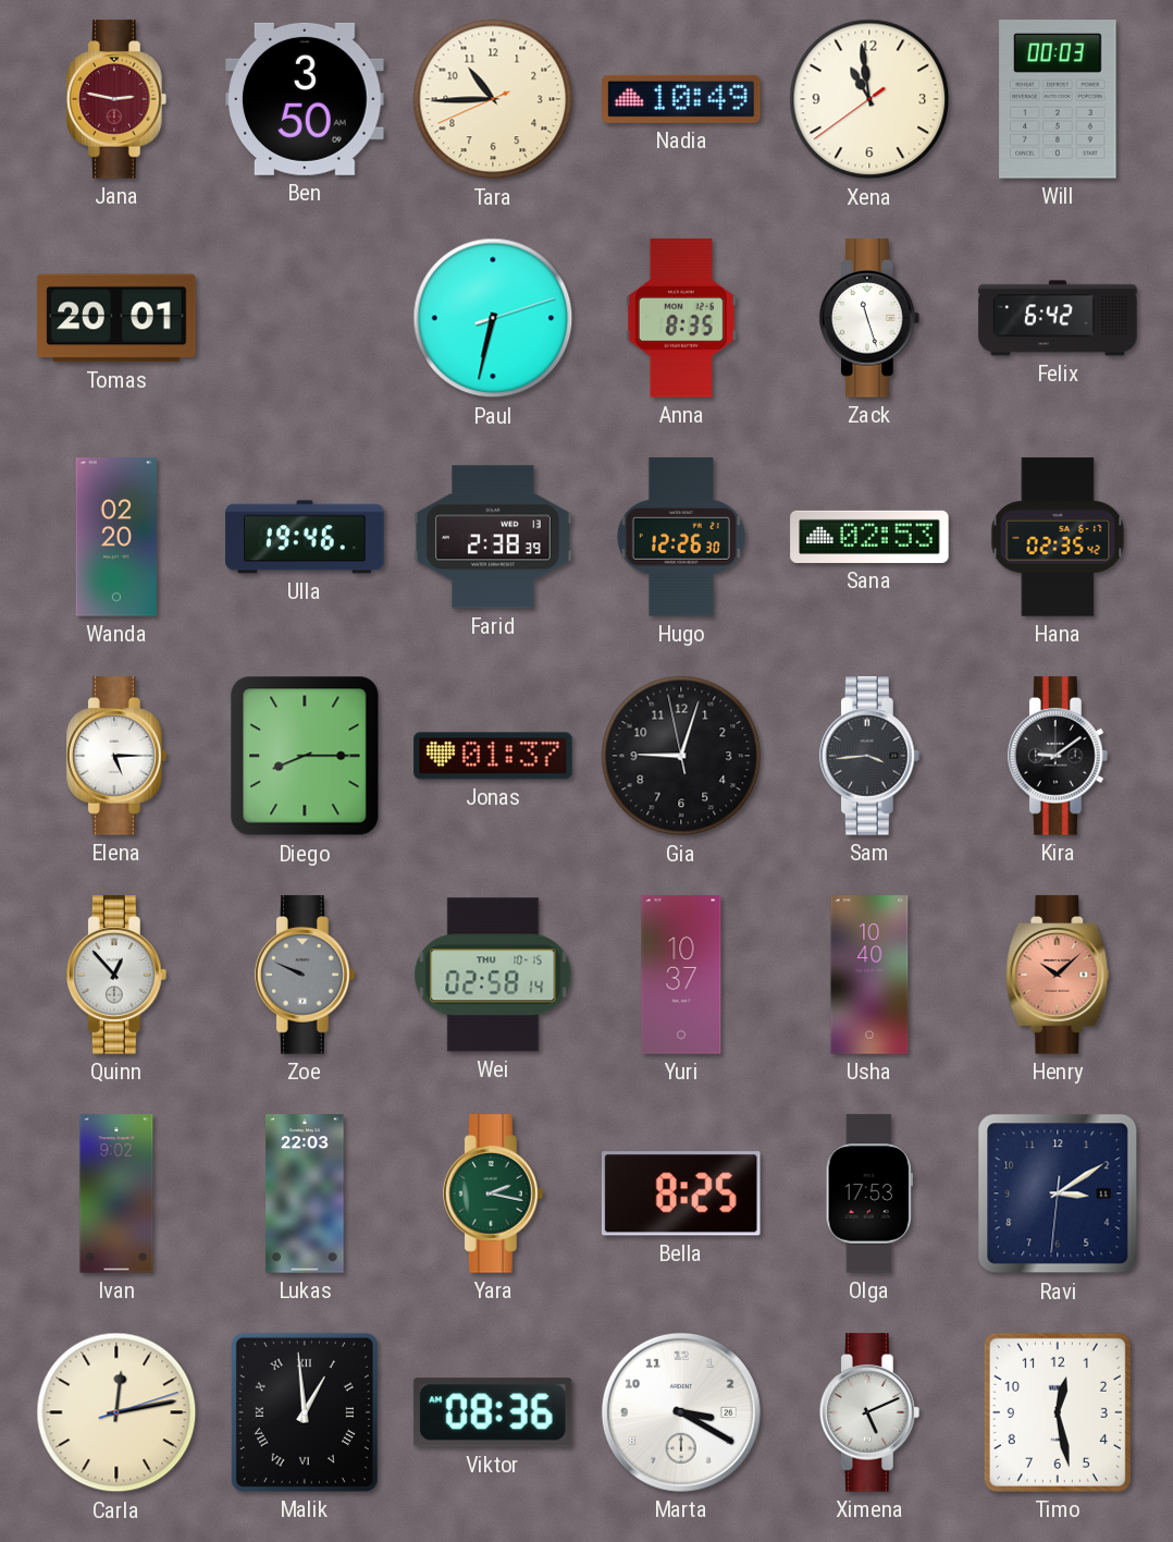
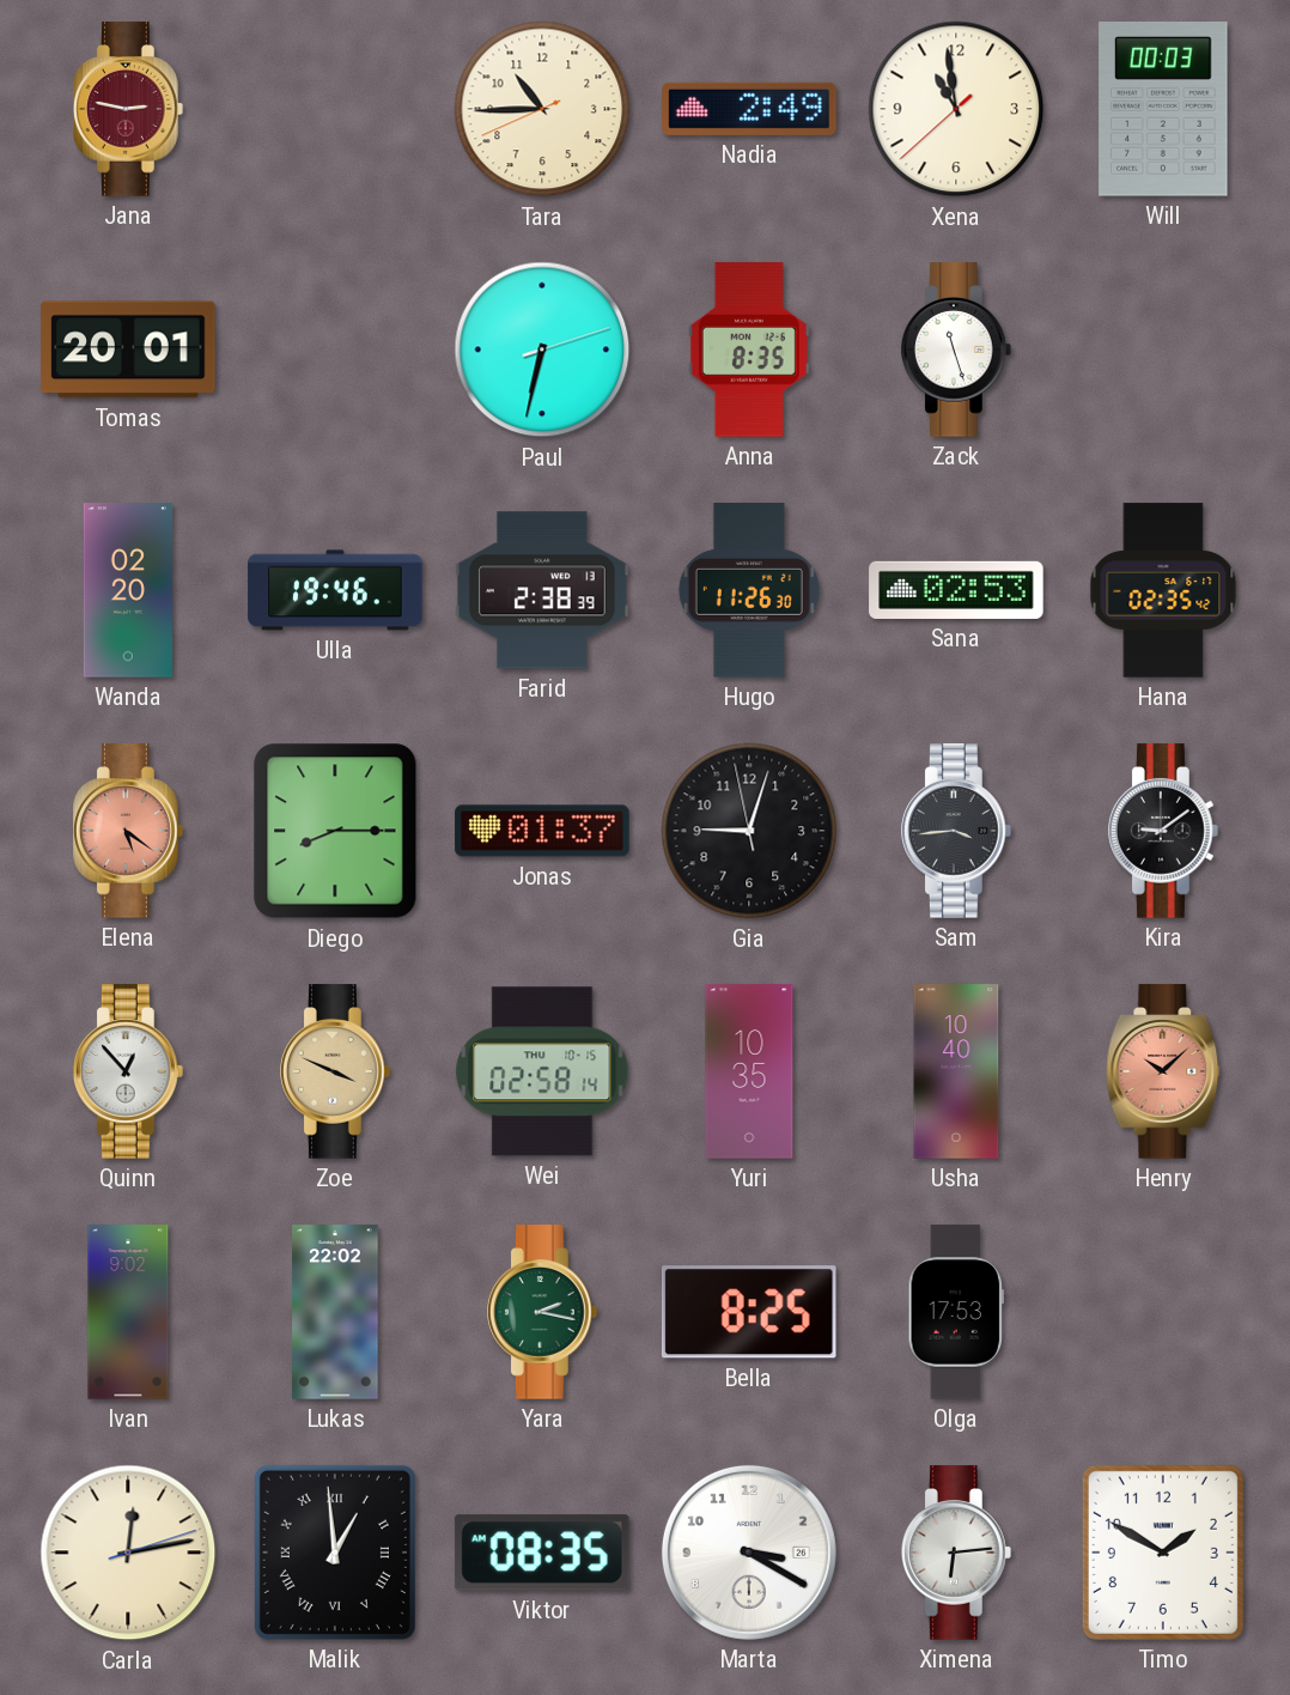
Ben: 3:50 -> none (305, 99)
Nadia: 10:49 -> 2:49 (749, 109)
Xena: 10:58:39 -> 10:58:38 (956, 109)
Felix: 6:42 -> none (1058, 318)
Hugo: 12:26 -> 11:26 (749, 590)
Elena: 5:15 -> 5:21 (129, 831)
Elena dial: white -> salmon (129, 831)
Zoe: 9:49 -> 3:49 (336, 1071)
Zoe dial: grey -> champagne (336, 1071)
Yuri: 10:37 -> 10:35 (749, 1071)
Lukas: 22:03 -> 22:02 (335, 1312)
Ravi: 3:09 -> none (1058, 1194)
Viktor: 08:36 -> 08:35 (542, 1553)
Ximena: 5:11 -> 6:14 (957, 1553)
Timo: 12:28 -> 1:50 (1163, 1553)
